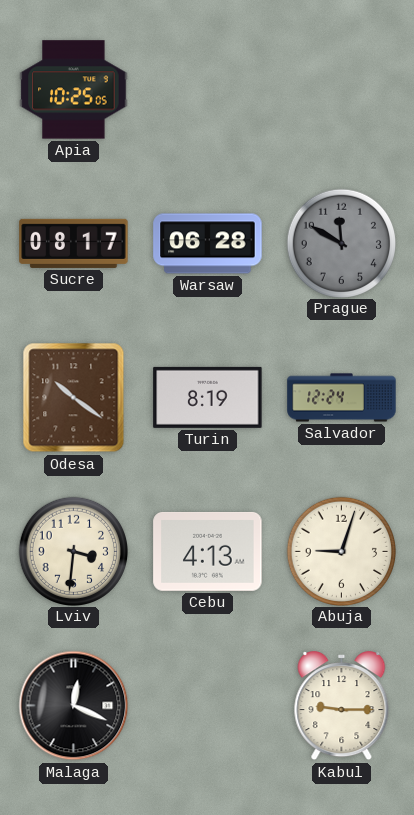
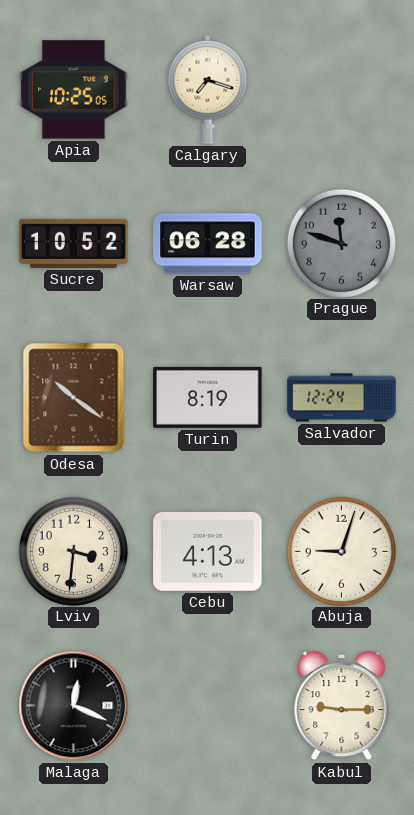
Calgary: none -> 7:18 (208, 89)
Sucre: 08:17 -> 10:52 (74, 243)
Prague: 11:50 -> 11:48 (341, 243)
